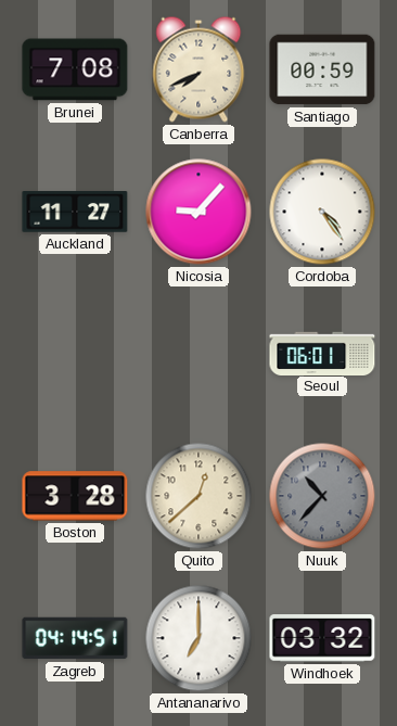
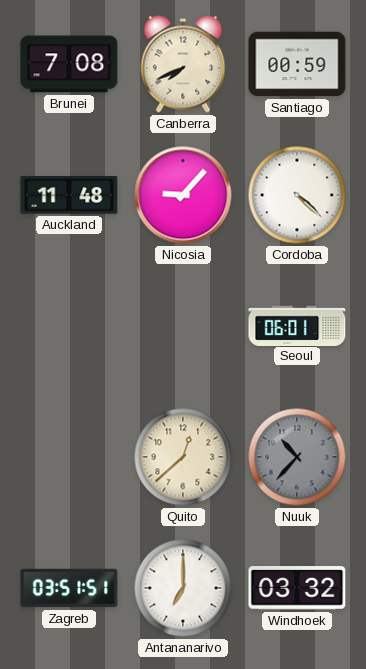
Auckland: 11:27 -> 11:48 (69, 195)
Cordoba: 4:24 -> 4:22 (297, 195)
Boston: 3:28 -> none (75, 496)
Zagreb: 04:14 -> 03:51 (69, 588)
